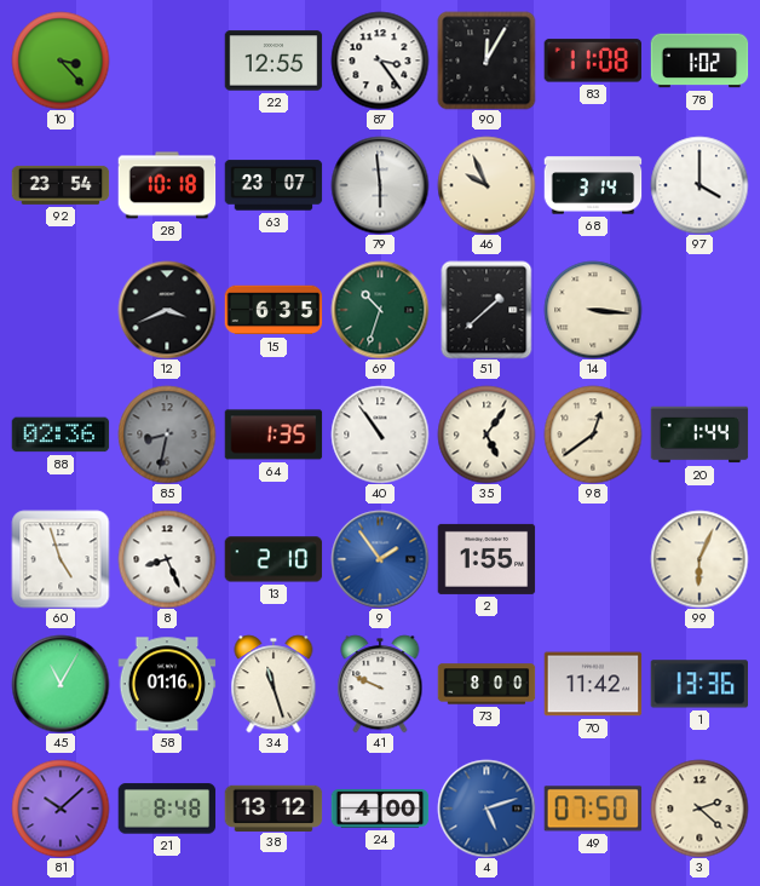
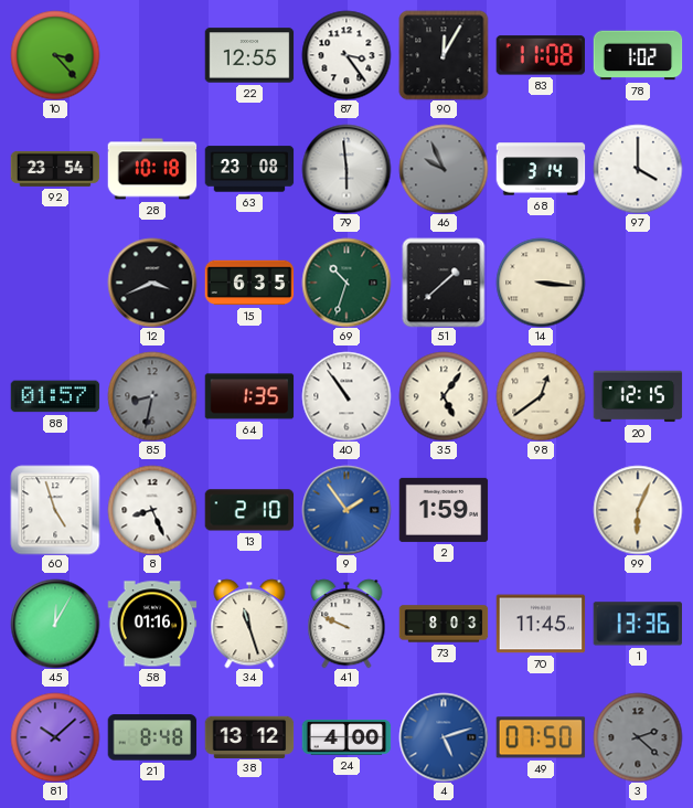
63: 23:07 -> 23:08 (249, 169)
46 dial: cream -> grey (444, 169)
88: 02:36 -> 01:57 (55, 396)
20: 1:44 -> 12:15 (638, 396)
2: 1:55 -> 1:59 (444, 510)
45: 11:05 -> 12:05 (55, 624)
73: 8:00 -> 8:03 (444, 624)
70: 11:42 -> 11:45 (541, 624)
3 dial: cream -> grey (638, 737)
